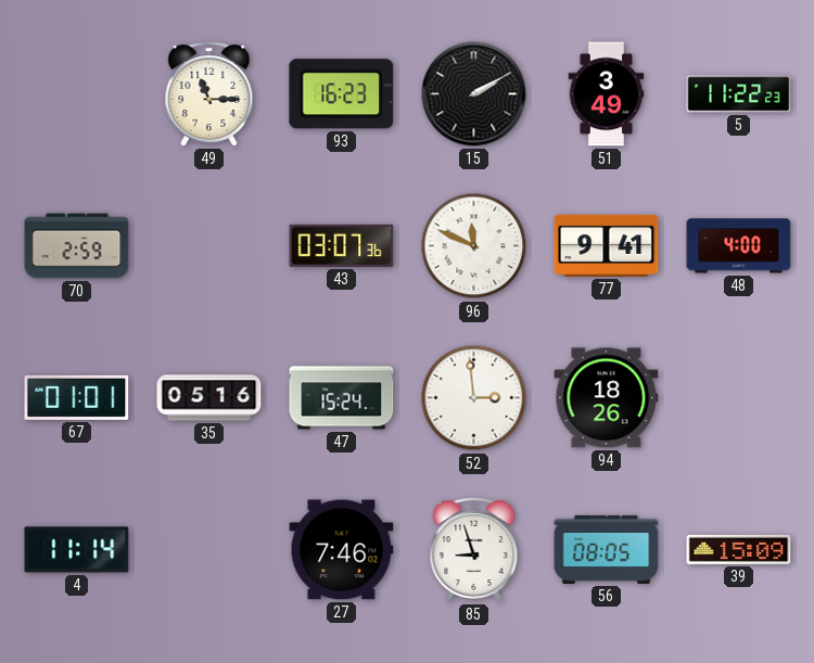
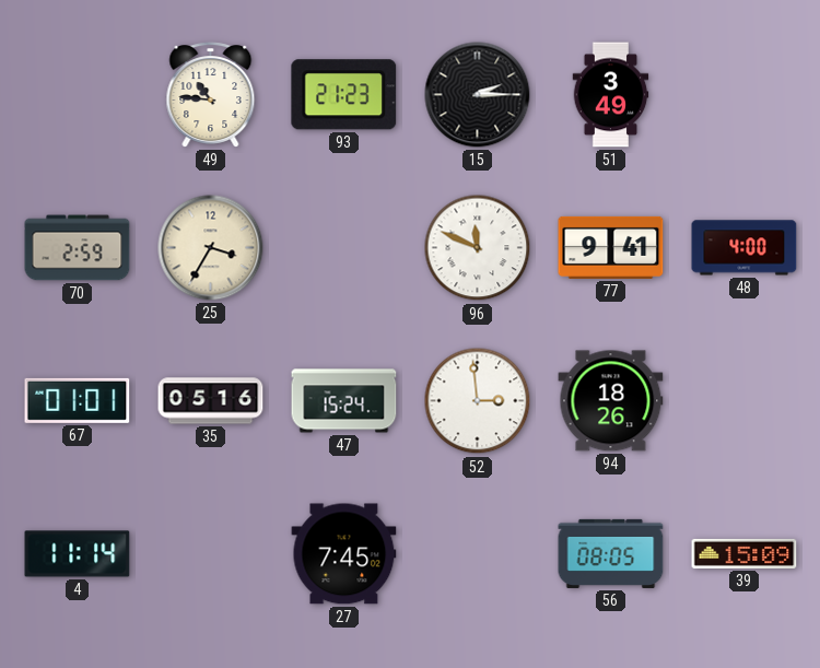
49: 11:15 -> 10:46 (211, 95)
93: 16:23 -> 21:23 (344, 95)
15: 2:10 -> 2:15 (478, 95)
5: 11:22 -> none (739, 94)
25: none -> 3:35 (211, 248)
43: 03:07 -> none (342, 245)
27: 7:46 -> 7:45 (344, 554)
85: 8:57 -> none (474, 550)
